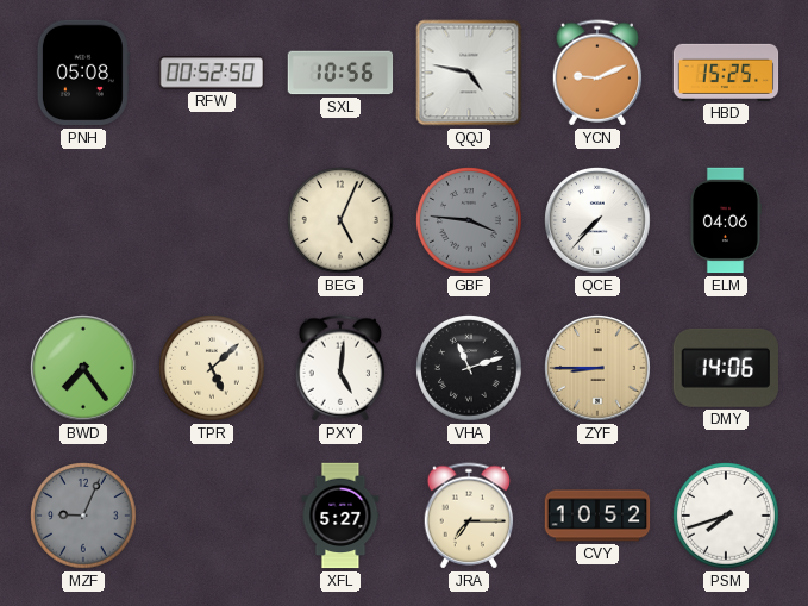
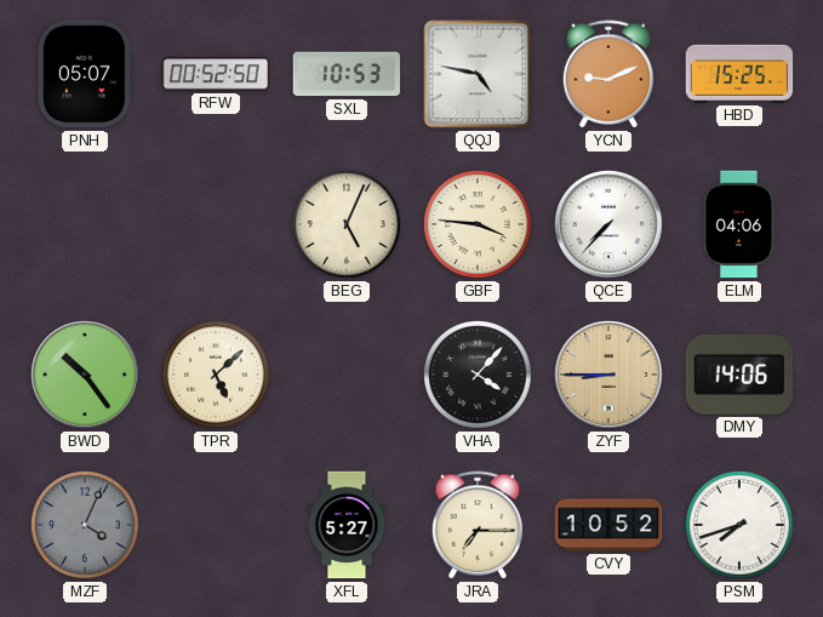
PNH: 05:08 -> 05:07 (85, 74)
SXL: 10:56 -> 10:53 (347, 74)
GBF dial: grey -> cream (479, 225)
BWD: 7:24 -> 10:24 (86, 376)
PXY: 5:01 -> none (340, 368)
VHA: 11:12 -> 4:07 (479, 376)
MZF: 9:04 -> 4:04 (86, 526)
